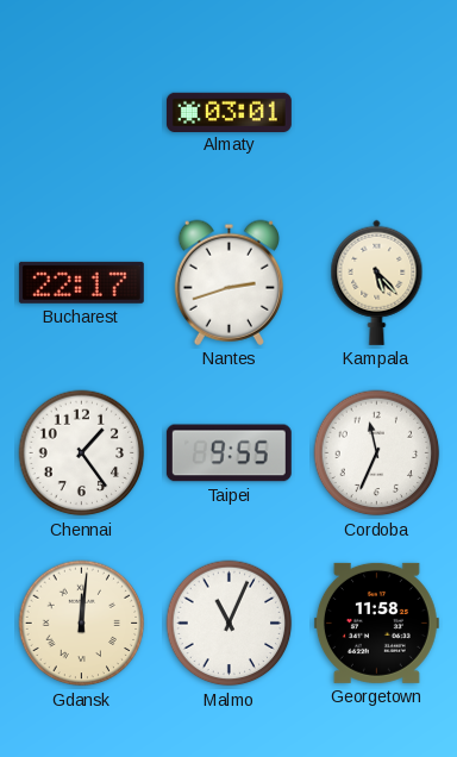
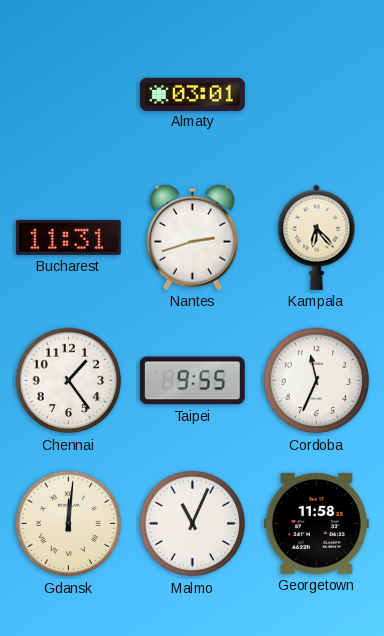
Bucharest: 22:17 -> 11:31 (68, 237)
Kampala: 5:23 -> 6:23 (317, 237)
